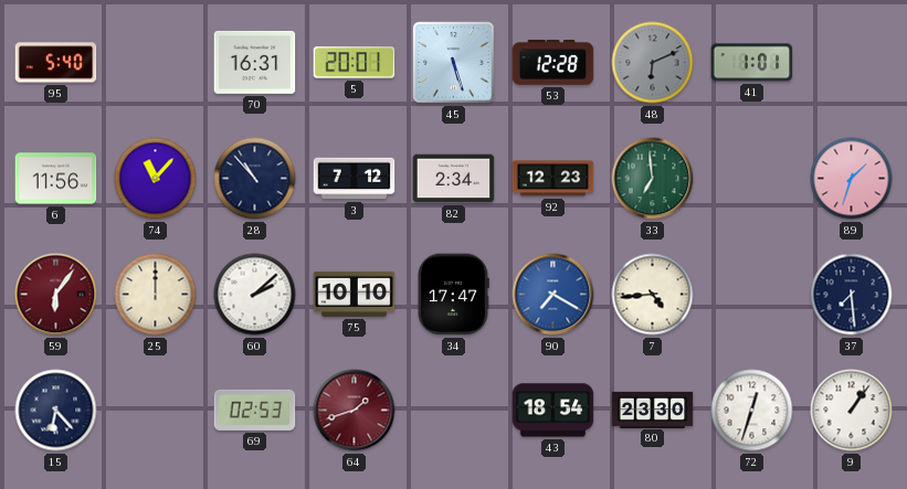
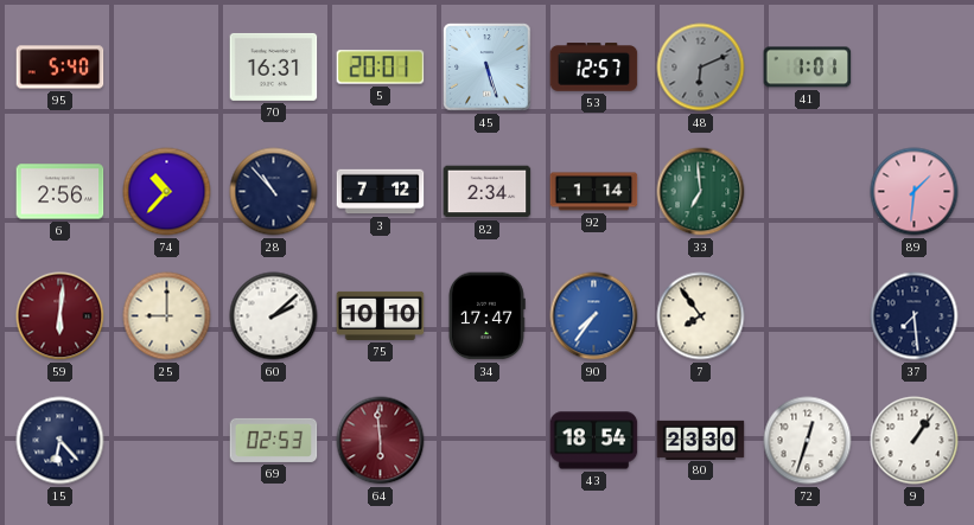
53: 12:28 -> 12:57 (594, 68)
6: 11:56 -> 2:56 (61, 192)
74: 11:07 -> 10:37 (167, 192)
92: 12:23 -> 1:14 (594, 192)
89: 1:33 -> 1:31 (915, 192)
59: 6:06 -> 6:01 (61, 316)
25: 12:00 -> 9:00 (167, 316)
90: 7:20 -> 7:36 (594, 316)
7: 4:44 -> 7:54 (701, 316)
64: 1:42 -> 5:59 (381, 441)
